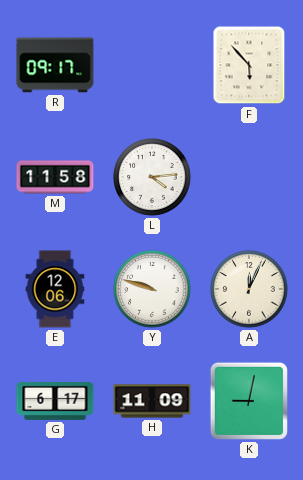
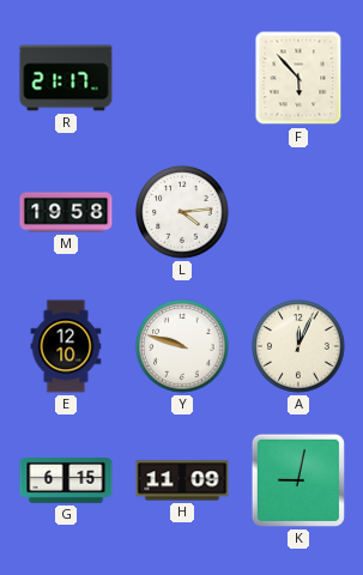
R: 09:17 -> 21:17 (66, 78)
M: 11:58 -> 19:58 (66, 212)
E: 12:06 -> 12:10 (66, 346)
G: 6:17 -> 6:15 (66, 480)
